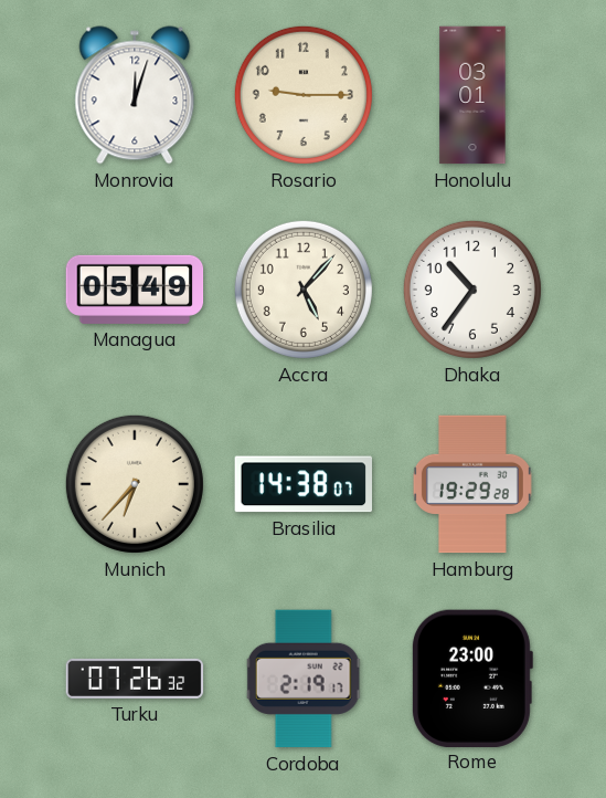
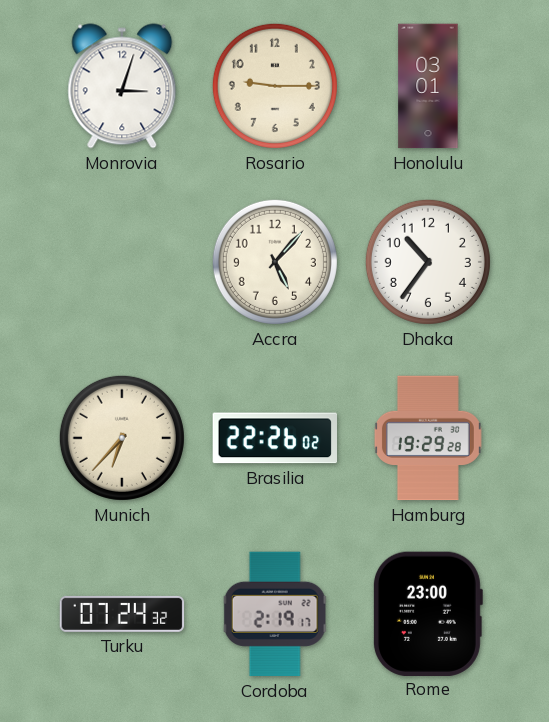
Monrovia: 12:03 -> 3:03 (122, 86)
Managua: 05:49 -> none (135, 290)
Brasilia: 14:38 -> 22:26 (274, 438)
Turku: 07:26 -> 07:24 (122, 614)
